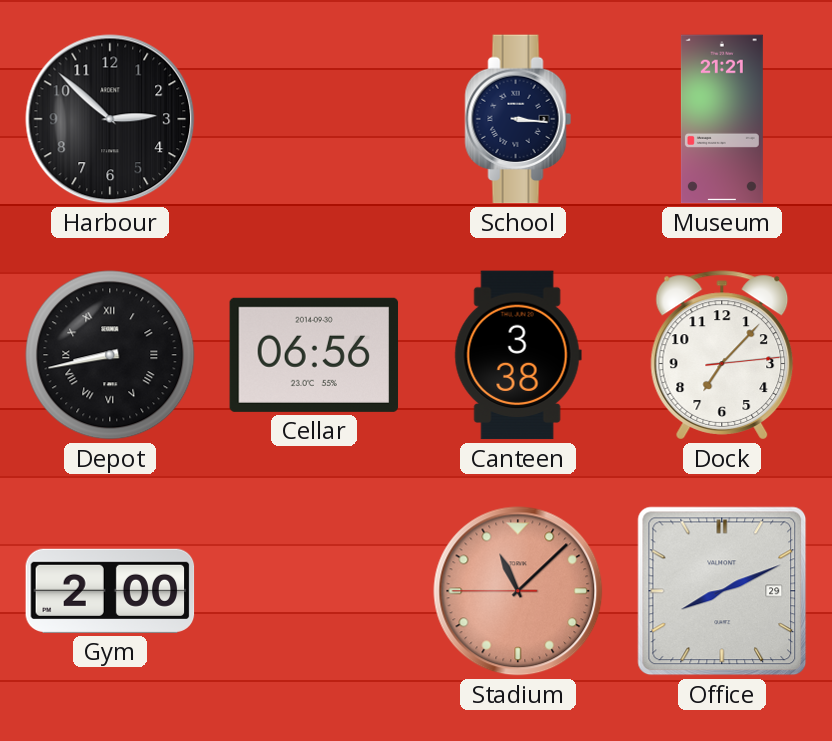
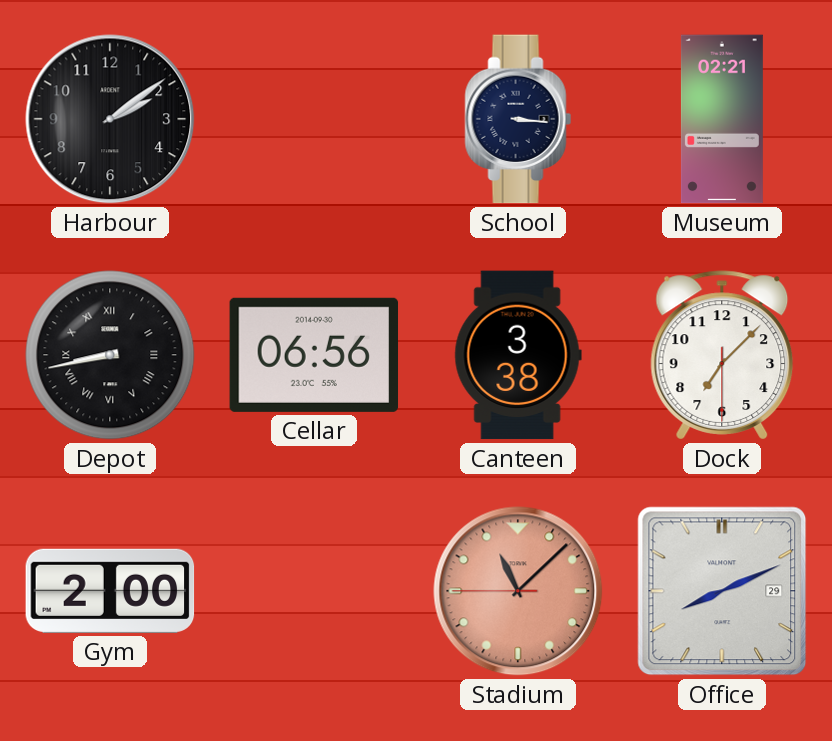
Harbour: 2:52 -> 2:09 (110, 119)
Museum: 21:21 -> 02:21 (722, 119)
Dock: 7:07:14 -> 7:07:30 (722, 355)
